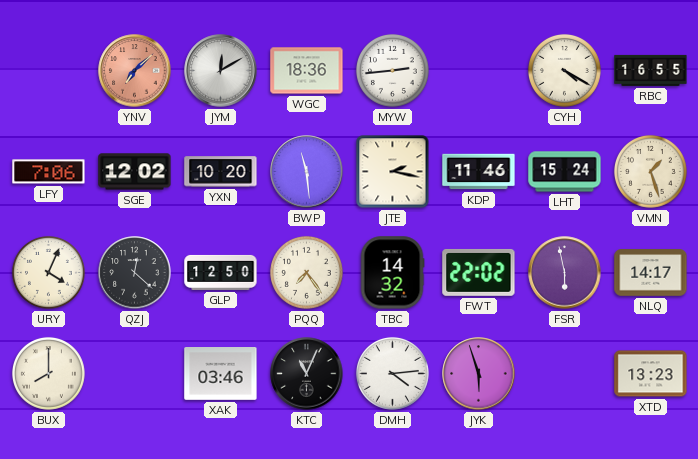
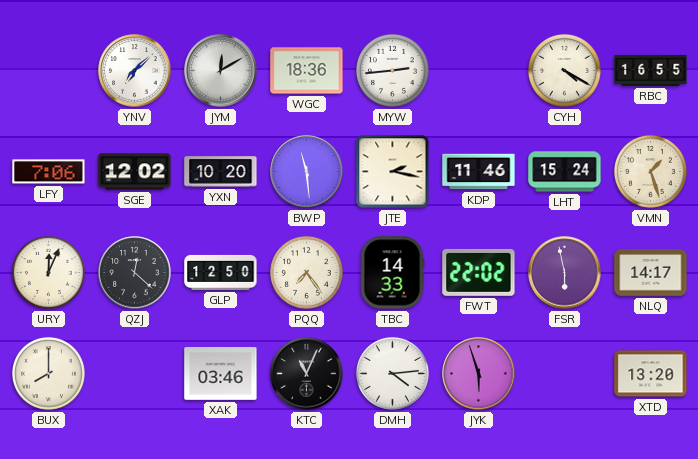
YNV dial: salmon -> white (135, 71)
URY: 4:04 -> 12:04 (48, 272)
TBC: 14:32 -> 14:33 (392, 273)
XTD: 13:23 -> 13:20 (651, 374)
